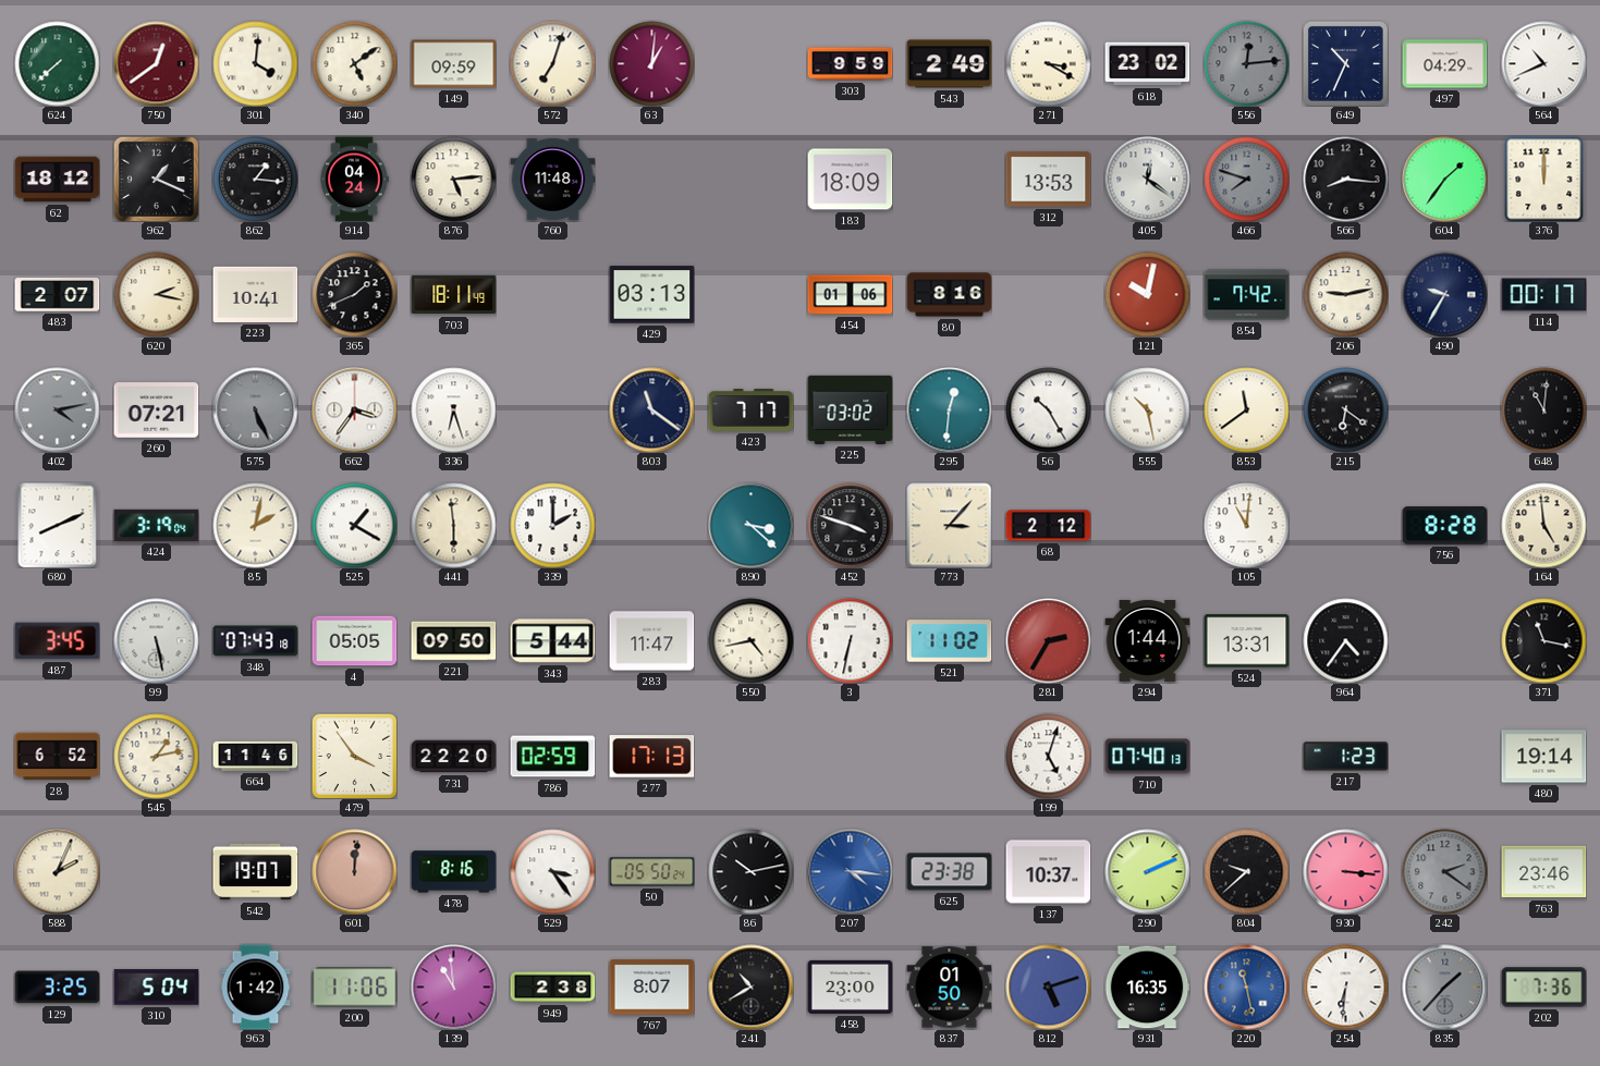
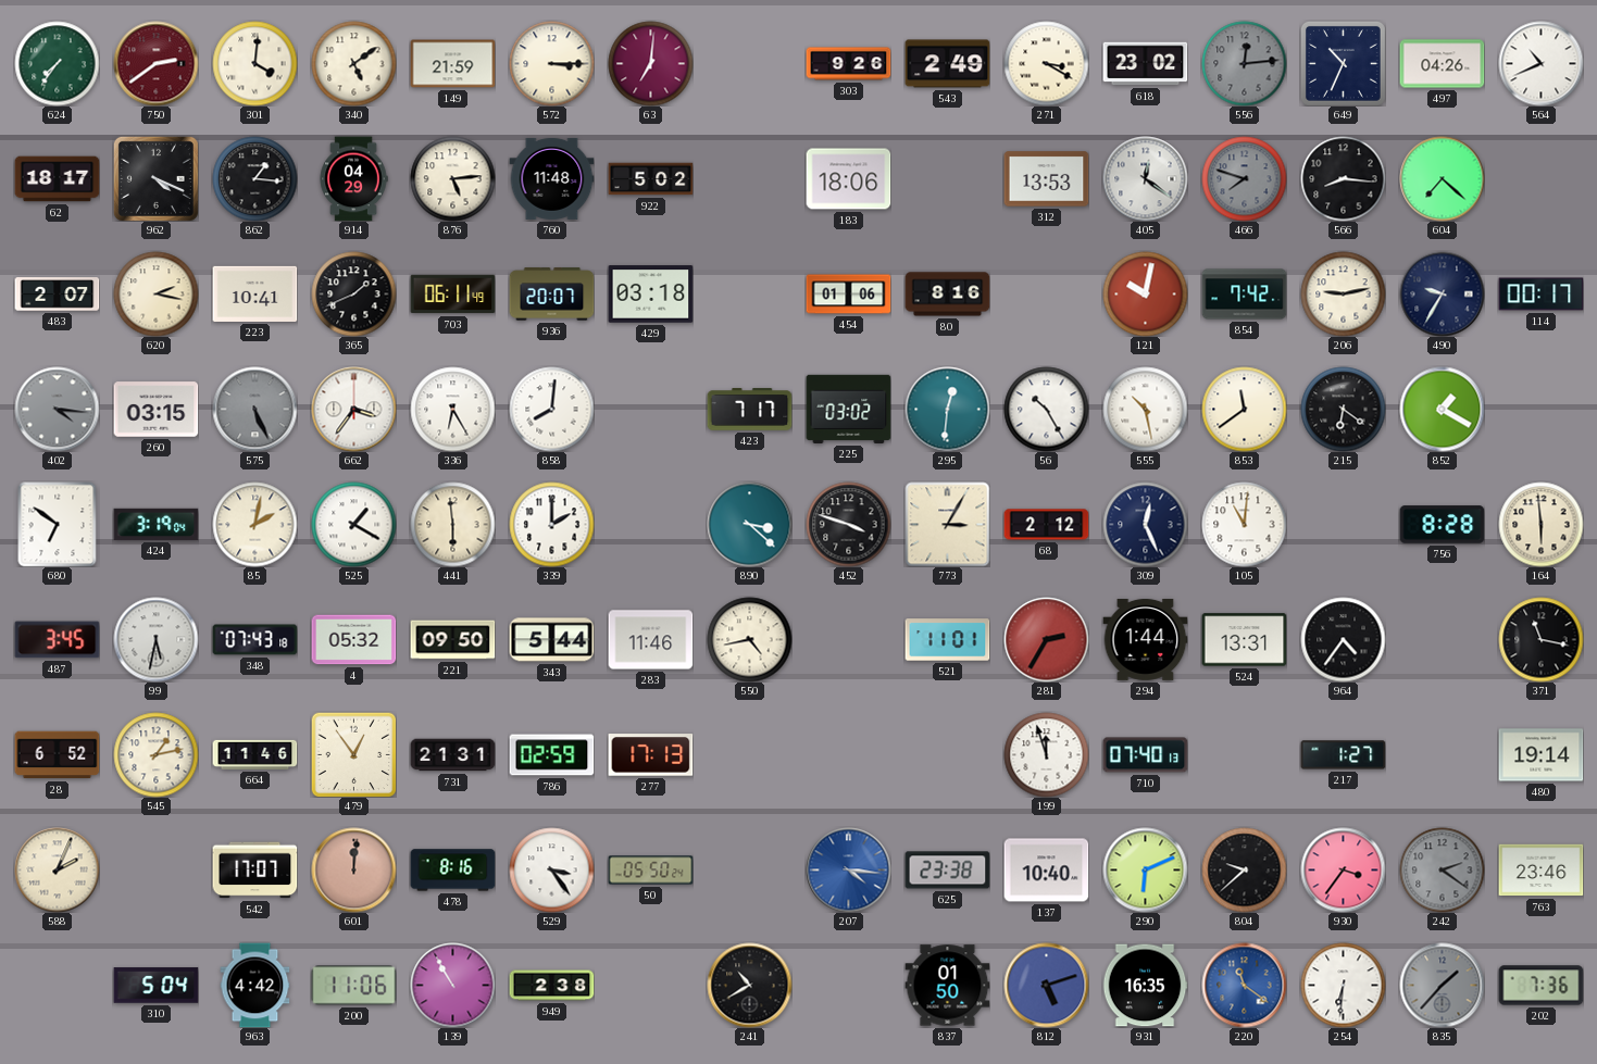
624: 7:38 -> 7:36 (57, 63)
750: 12:39 -> 2:39 (155, 63)
149: 09:59 -> 21:59 (452, 64)
572: 7:03 -> 3:15 (551, 63)
63: 1:01 -> 7:01 (650, 63)
303: 9:59 -> 9:26 (848, 64)
497: 04:29 -> 04:26 (1442, 64)
62: 18:12 -> 18:17 (57, 179)
962: 1:19 -> 4:19 (155, 178)
914: 04:24 -> 04:29 (353, 178)
922: none -> 5:02 (650, 179)
183: 18:09 -> 18:06 (848, 179)
604: 1:36 -> 7:22 (1442, 178)
376: 12:00 -> none (1544, 179)
703: 18:11 -> 06:11 (452, 295)
936: none -> 20:07 (551, 295)
429: 03:13 -> 03:18 (650, 295)
402: 4:13 -> 4:16 (57, 409)
260: 07:21 -> 03:15 (155, 410)
336: 6:27 -> 6:25 (452, 409)
858: none -> 8:01 (551, 409)
803: 11:21 -> none (651, 409)
852: none -> 1:20 (1442, 409)
648: 11:01 -> none (1543, 409)
680: 8:11 -> 6:51 (58, 524)
773: 3:07 -> 3:05 (947, 524)
309: none -> 12:26 (1145, 524)
164: 4:59 -> 5:59 (1540, 524)
99: 5:28 -> 5:32 (155, 639)
4: 05:05 -> 05:32 (353, 640)
283: 11:47 -> 11:46 (650, 640)
3: 6:32 -> none (850, 640)
521: 11:02 -> 11:01 (947, 640)
479: 3:54 -> 12:54 (353, 754)
731: 22:20 -> 21:31 (452, 755)
199: 5:03 -> 11:57 (1046, 754)
217: 1:23 -> 1:27 (1343, 755)
542: 19:07 -> 17:07 (254, 871)
86: 10:13 -> none (750, 871)
137: 10:37 -> 10:40 (1046, 871)
290: 2:11 -> 6:11 (1145, 869)
930: 3:16 -> 3:36 (1343, 869)
129: 3:25 -> none (57, 988)
963: 1:42 -> 4:42 (255, 985)
139: 10:59 -> 10:55 (452, 985)
767: 8:07 -> none (651, 988)
458: 23:00 -> none (850, 987)
220: 11:28 -> 11:21 (1244, 985)
